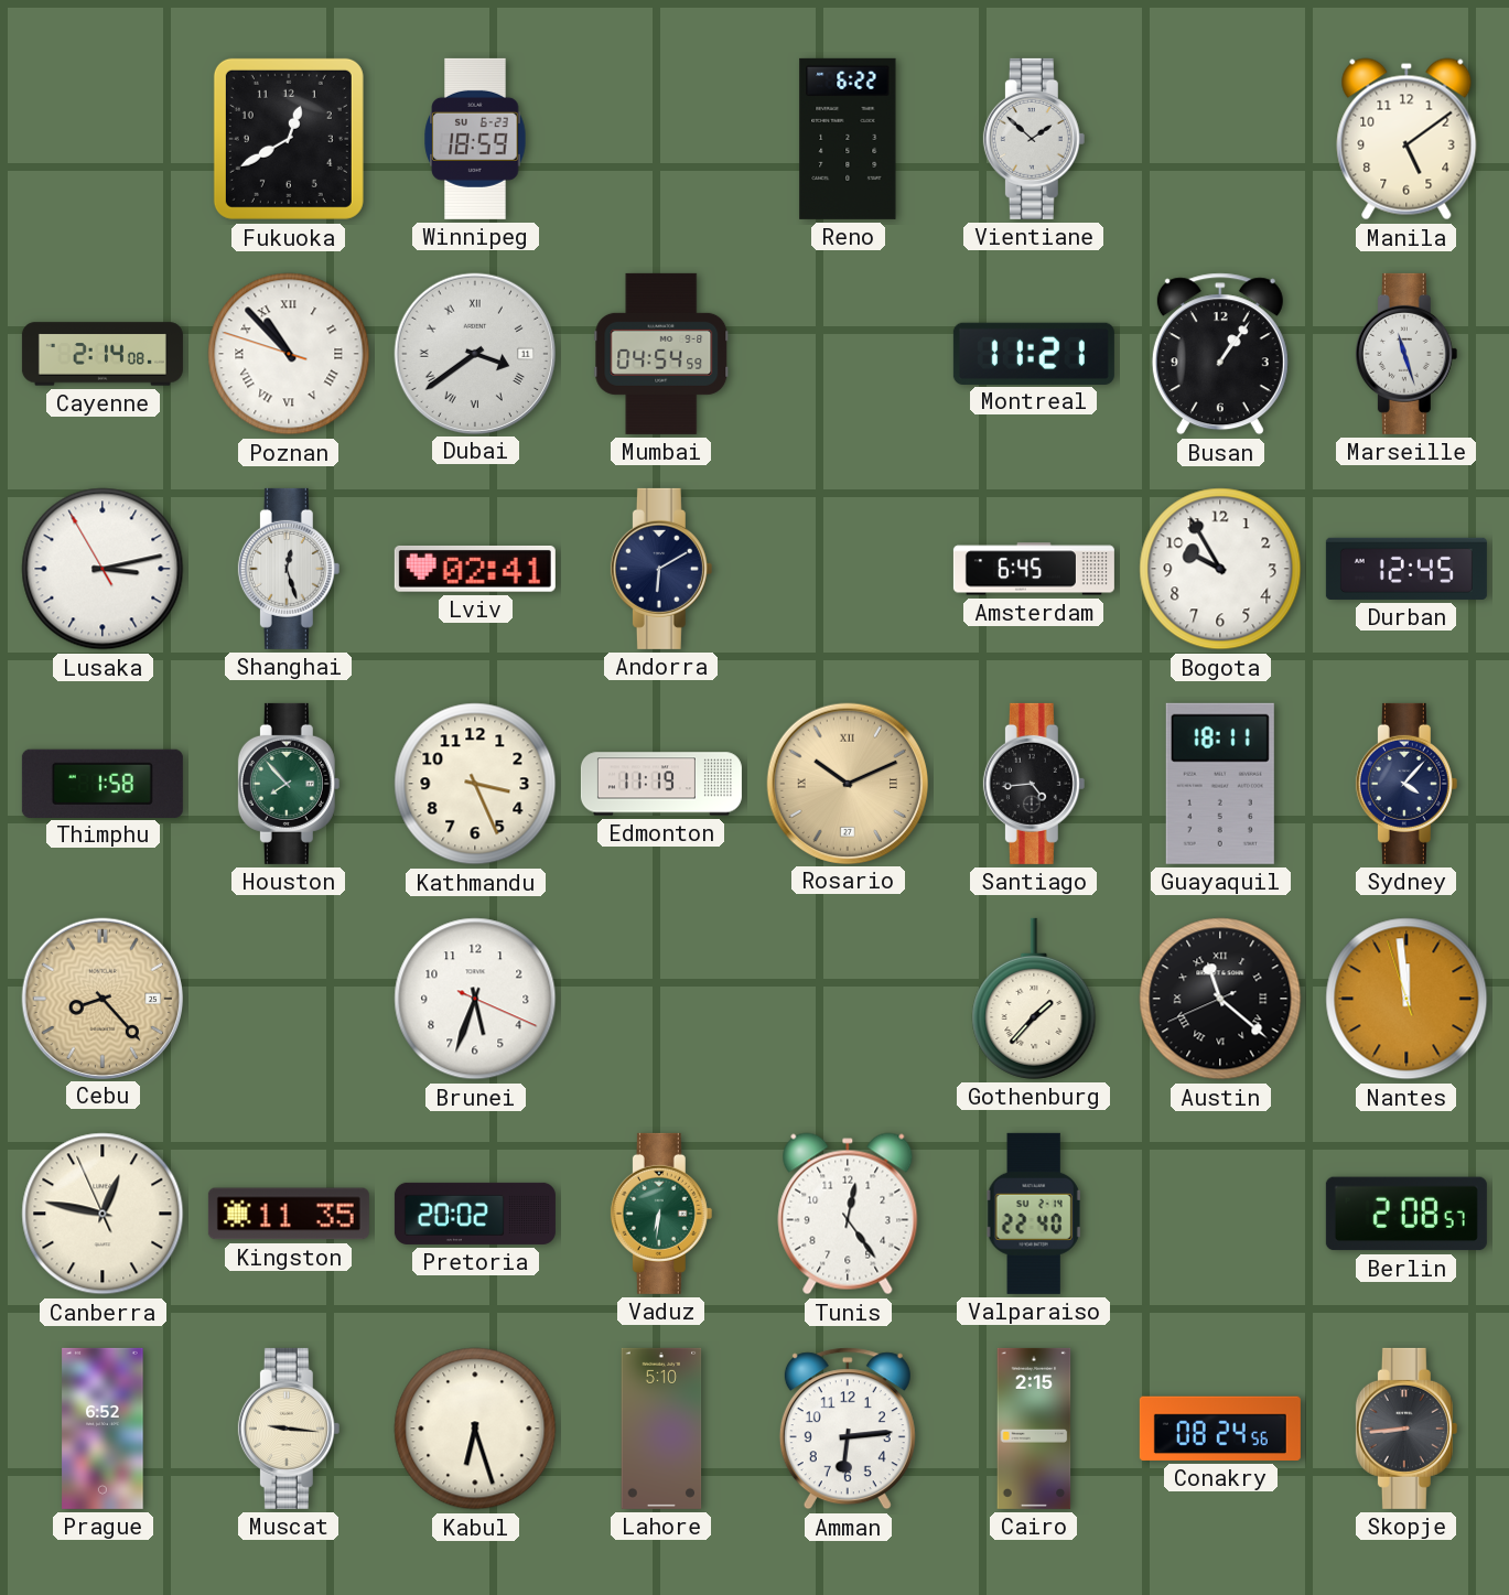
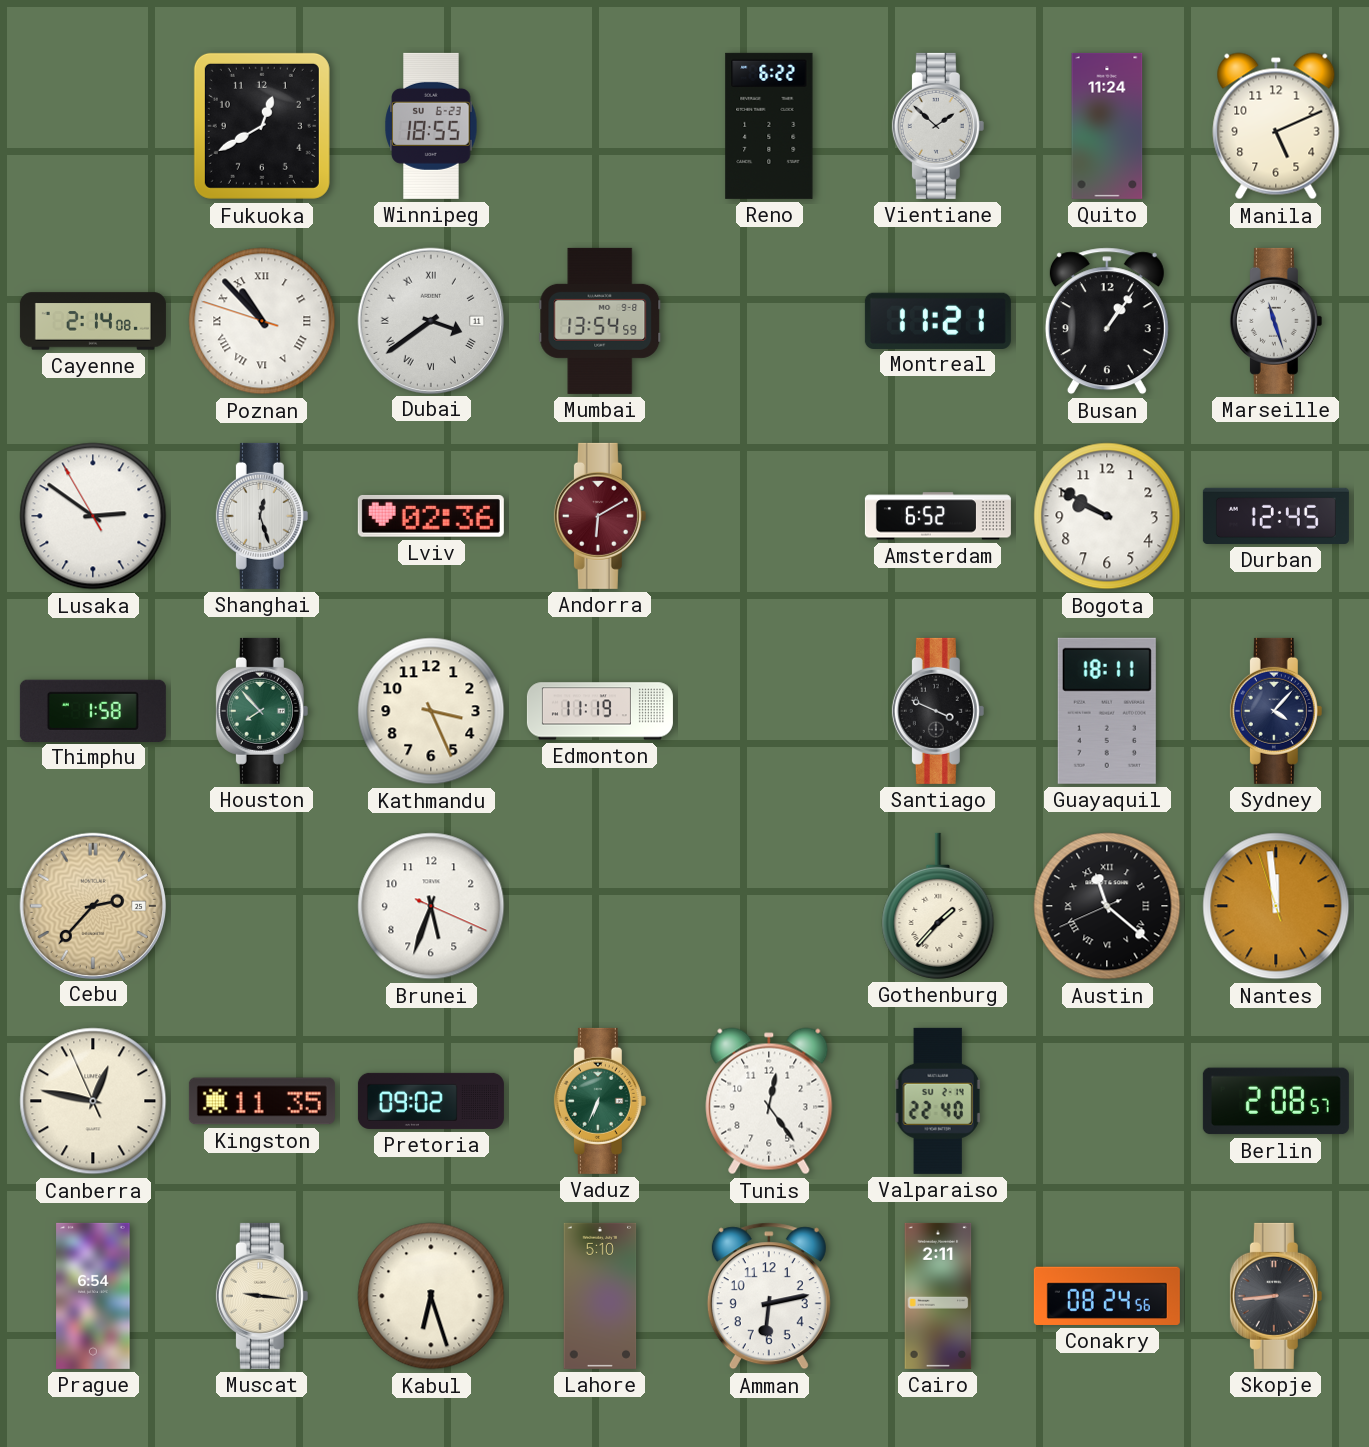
Winnipeg: 18:59 -> 18:55 (431, 126)
Quito: none -> 11:24 (1107, 126)
Manila: 5:09 -> 5:11 (1276, 126)
Mumbai: 04:54 -> 13:54 (600, 321)
Lusaka: 3:12 -> 2:50 (93, 516)
Lviv: 02:41 -> 02:36 (431, 516)
Andorra dial: navy -> burgundy (600, 516)
Amsterdam: 6:45 -> 6:52 (938, 516)
Bogota: 9:55 -> 9:50 (1107, 516)
Rosario: 10:11 -> none (847, 783)
Santiago: 4:44 -> 3:49 (938, 711)
Cebu: 8:23 -> 2:37 (92, 905)
Pretoria: 20:02 -> 09:02 (431, 1101)
Vaduz: 6:31 -> 6:34 (600, 1101)
Prague: 6:52 -> 6:54 (93, 1296)
Amman: 6:14 -> 6:13 (769, 1296)
Cairo: 2:15 -> 2:11 (938, 1296)
